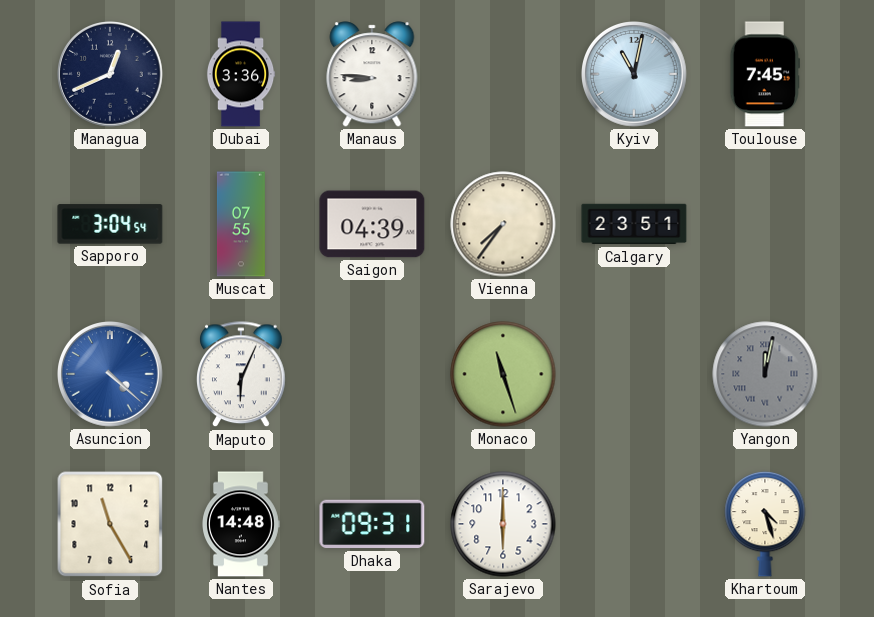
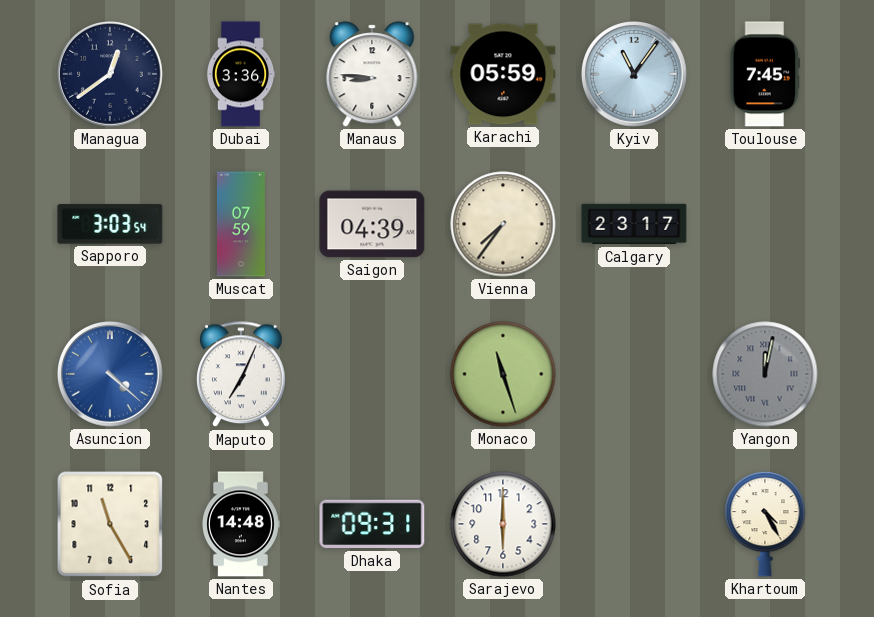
Managua: 12:41 -> 12:39 (111, 75)
Karachi: none -> 05:59 (503, 74)
Kyiv: 11:02 -> 11:06 (635, 75)
Sapporo: 3:04 -> 3:03 (110, 224)
Muscat: 07:55 -> 07:59 (241, 224)
Calgary: 23:51 -> 23:17 (634, 224)
Maputo: 6:04 -> 7:04 (242, 375)
Khartoum: 4:27 -> 4:25 (765, 524)
